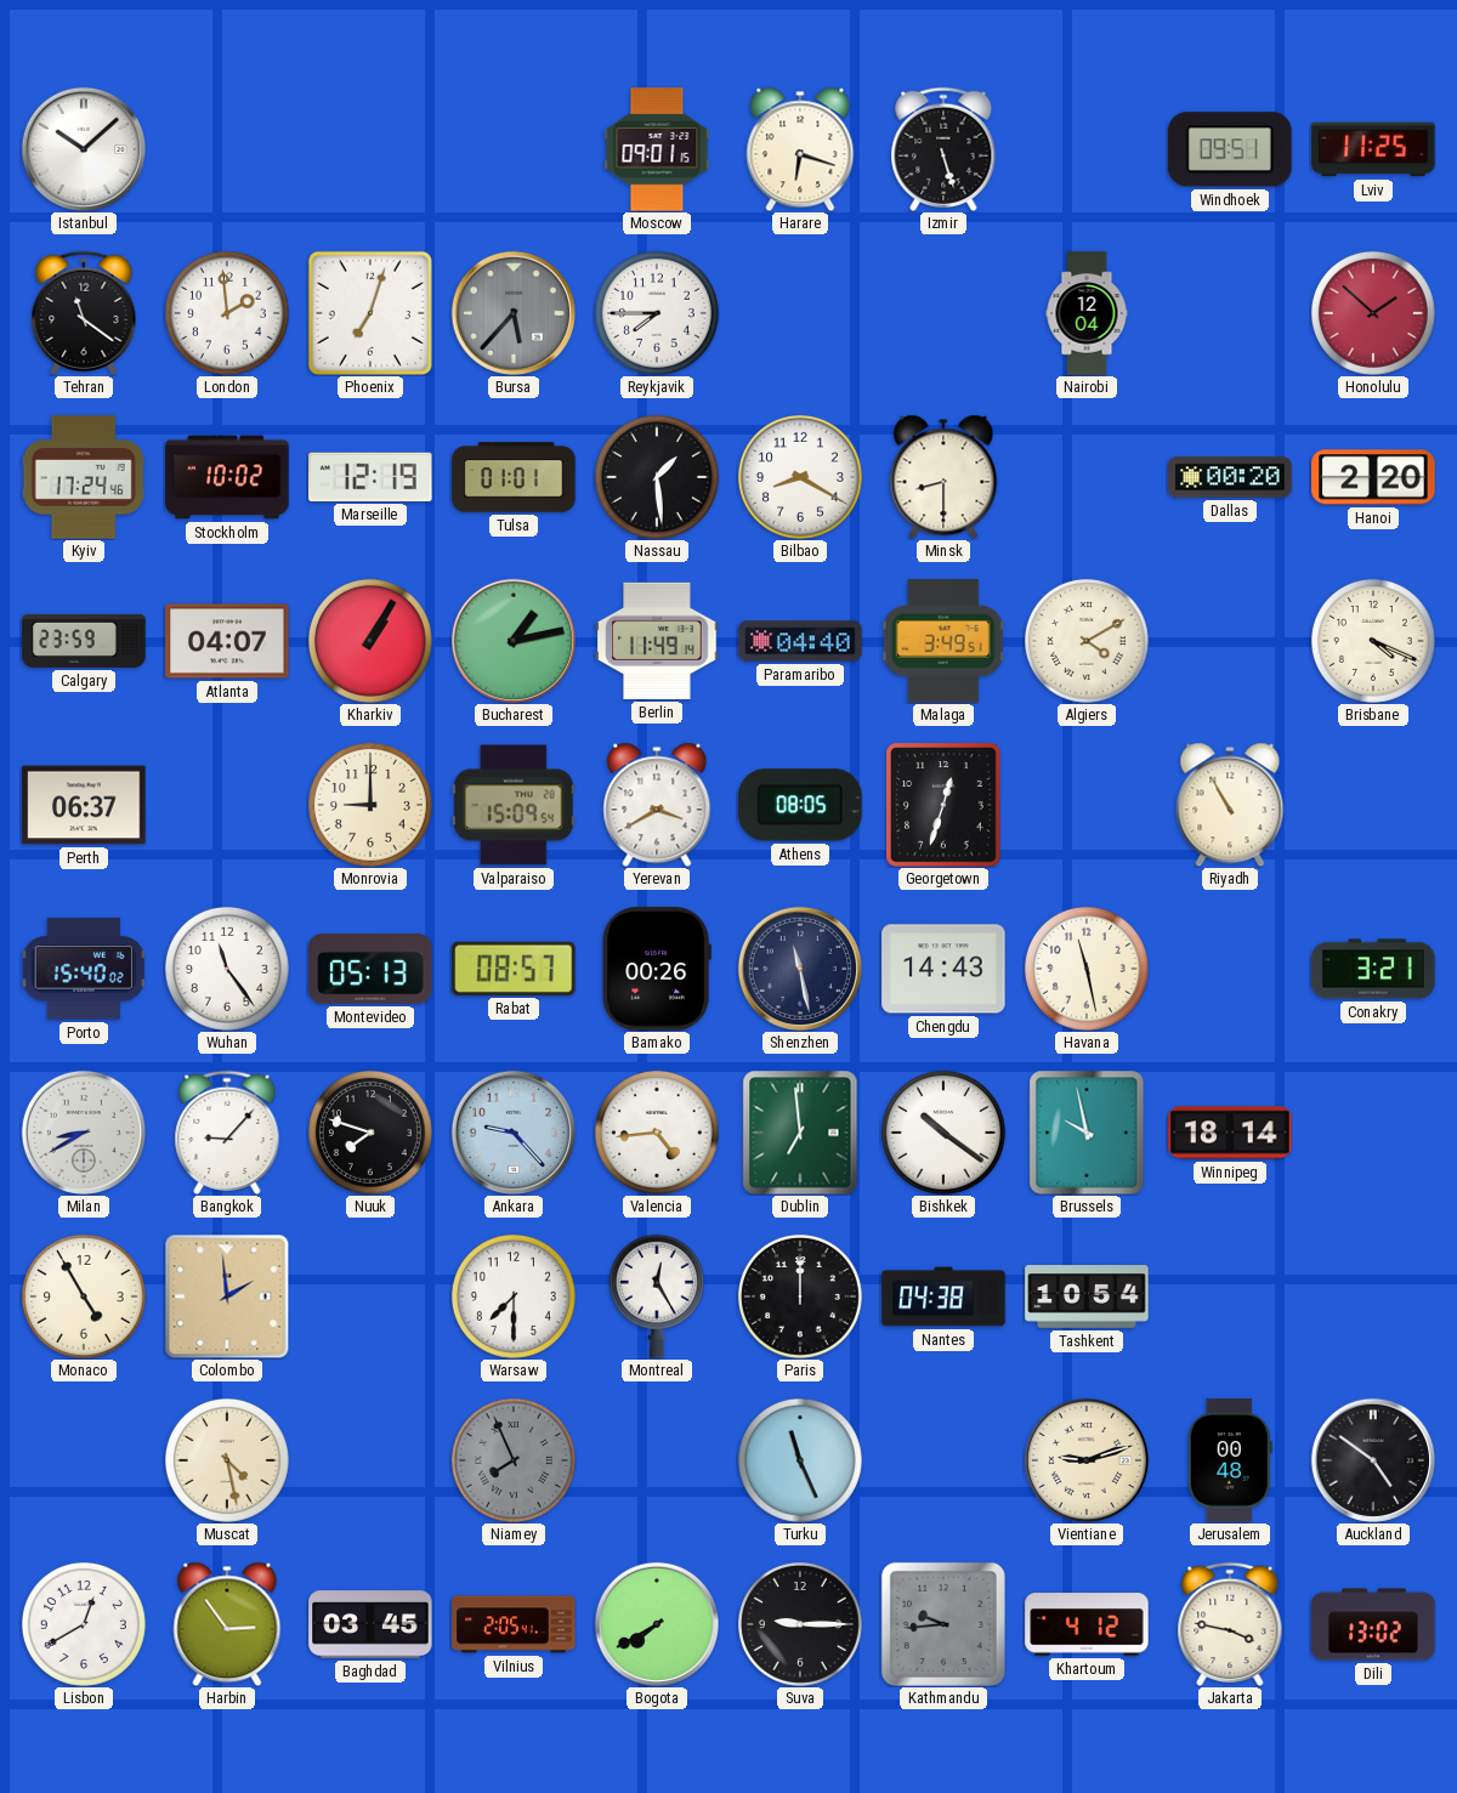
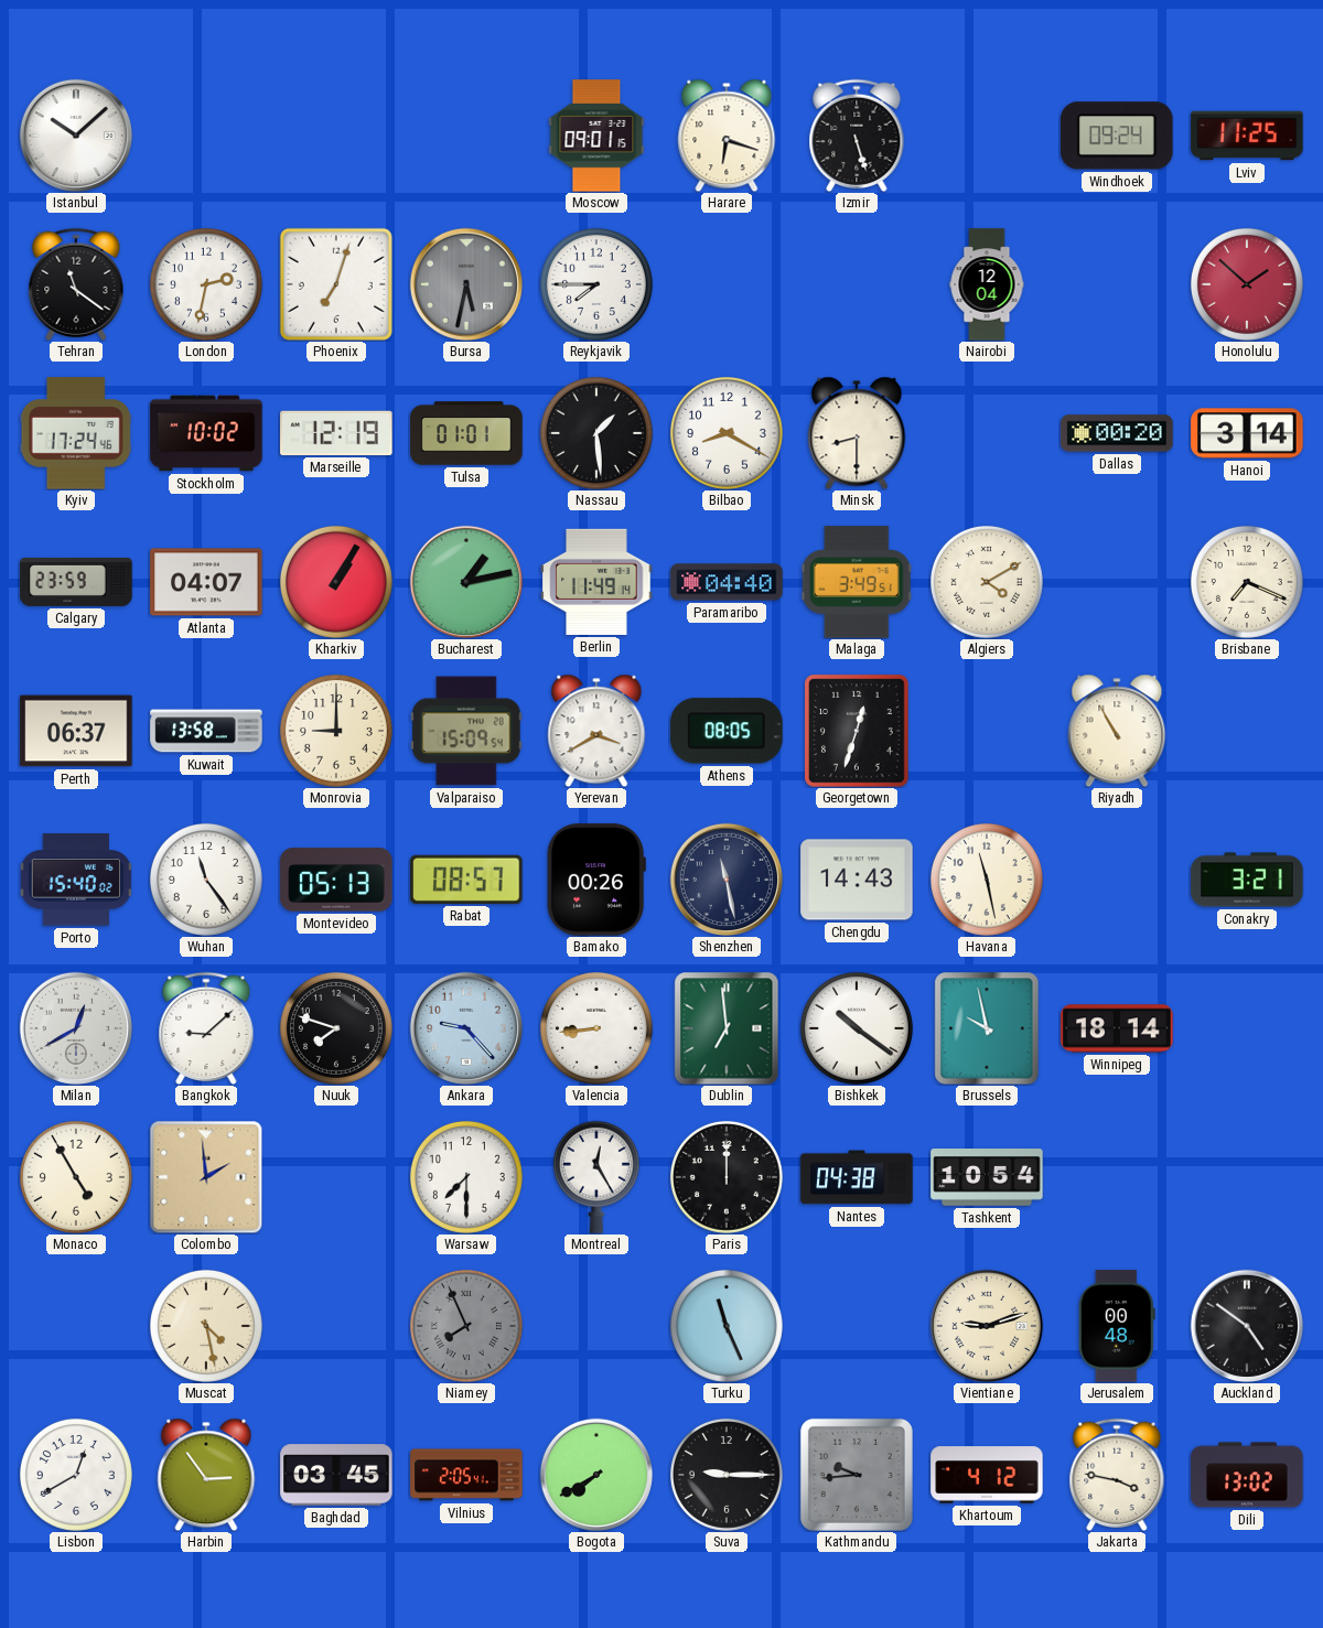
Windhoek: 09:51 -> 09:24 (1117, 136)
London: 1:59 -> 2:32 (206, 284)
Bursa: 5:37 -> 5:32 (466, 284)
Hanoi: 2:20 -> 3:14 (1247, 433)
Brisbane: 4:19 -> 7:19 (1247, 582)
Kuwait: none -> 13:58 (206, 731)
Milan: 8:40 -> 12:40 (76, 1028)
Bangkok: 9:07 -> 9:08 (206, 1027)
Valencia: 4:44 -> 8:44 (596, 1028)
